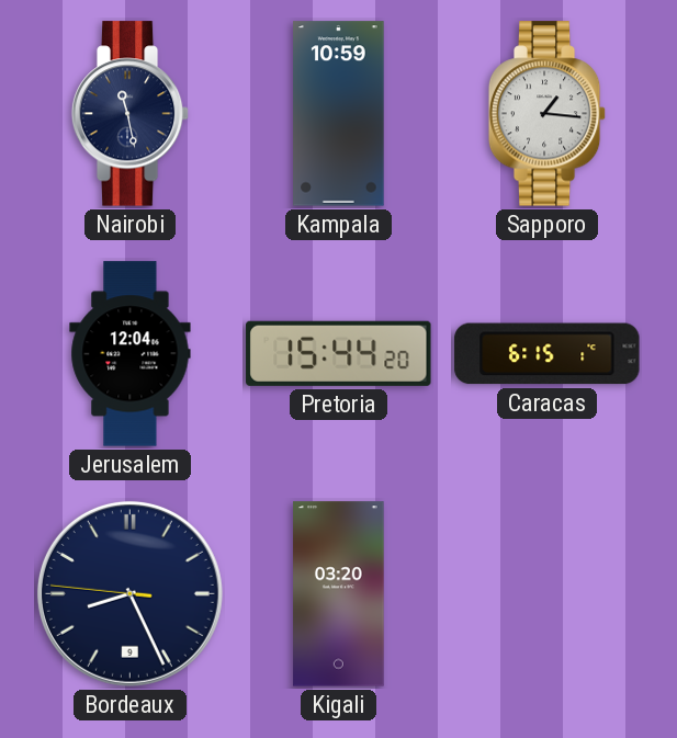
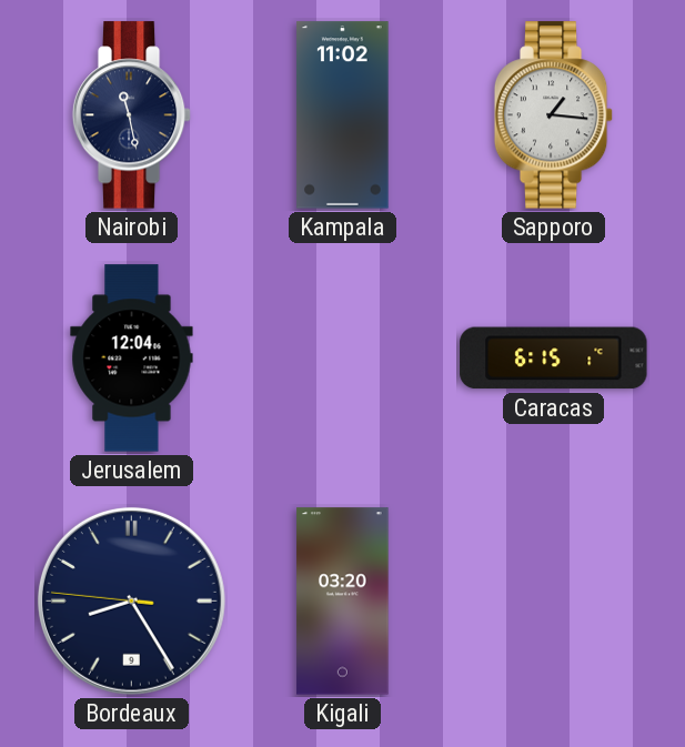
Kampala: 10:59 -> 11:02 (343, 115)
Pretoria: 15:44 -> none (339, 353)
Bordeaux: 8:25 -> 8:24 (131, 600)
